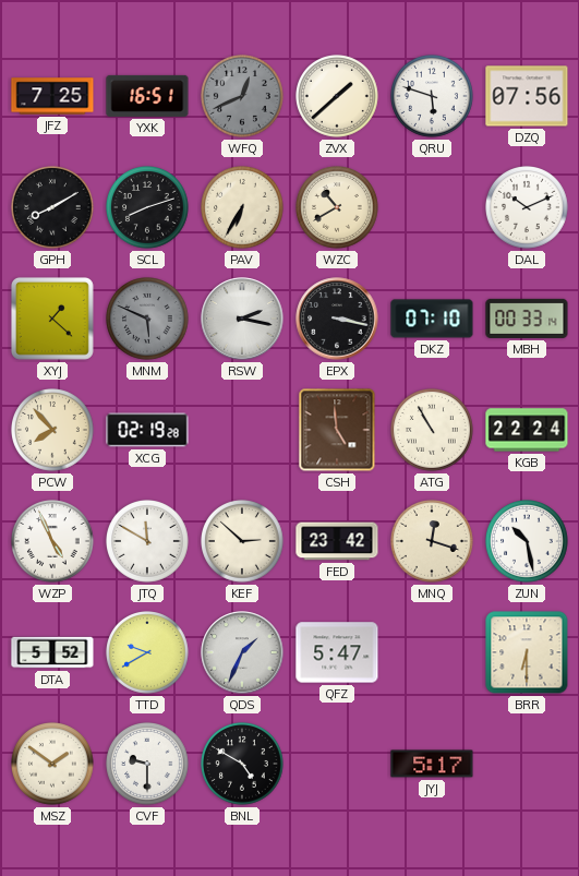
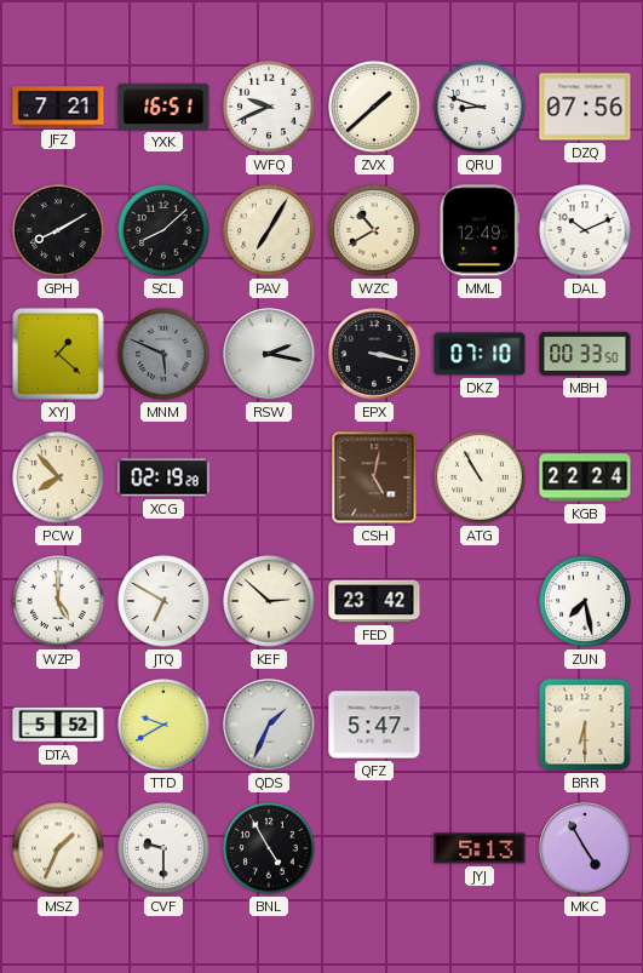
JFZ: 7:25 -> 7:21 (58, 107)
WFQ: 12:41 -> 9:41 (270, 108)
WFQ dial: grey -> white (270, 108)
QRU: 5:48 -> 8:48 (481, 108)
SCL: 8:12 -> 8:08 (165, 231)
PAV: 6:35 -> 7:05 (270, 231)
MML: none -> 12:49 (478, 230)
MBH: 00:33:14 -> 00:33:50 (585, 354)
CSH: 4:59 -> 5:02 (374, 477)
WZP: 4:56 -> 5:00 (59, 602)
JTQ: 11:50 -> 6:50 (165, 602)
MNQ: 12:18 -> none (433, 542)
ZUN: 10:28 -> 7:28 (586, 602)
MSZ: 1:51 -> 1:34 (59, 849)
BNL: 4:50 -> 4:55 (270, 849)
JYJ: 5:17 -> 5:13 (480, 848)
MKC: none -> 4:55 (585, 848)
